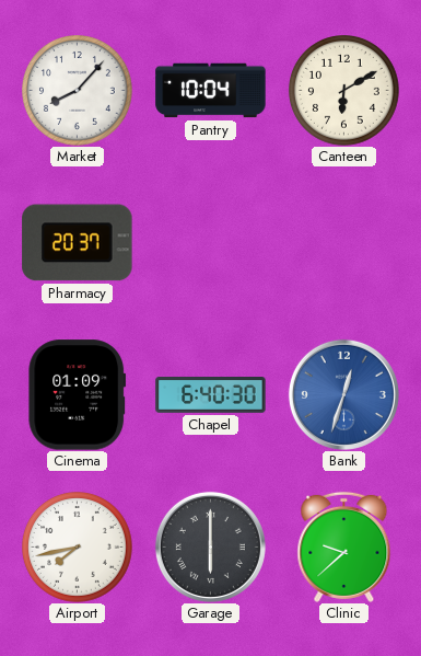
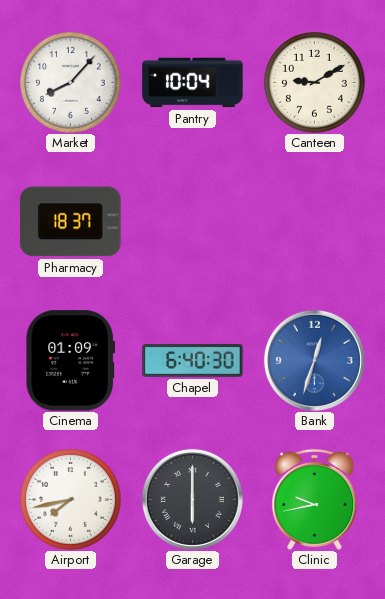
Canteen: 6:10 -> 9:10 (315, 83)
Pharmacy: 20:37 -> 18:37 (71, 222)
Clinic: 9:38 -> 9:43 (315, 499)
